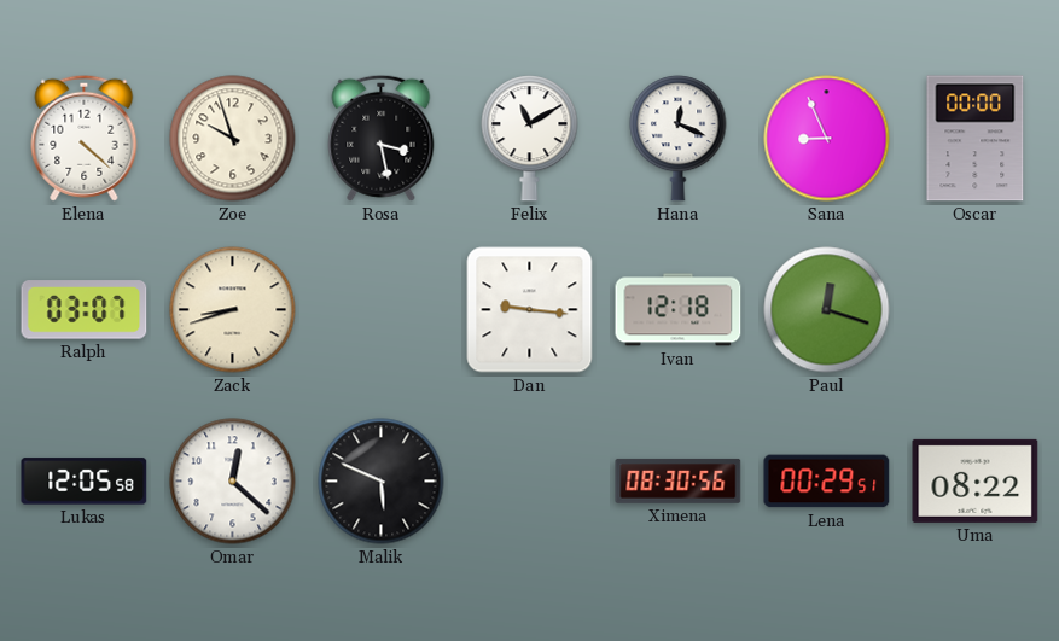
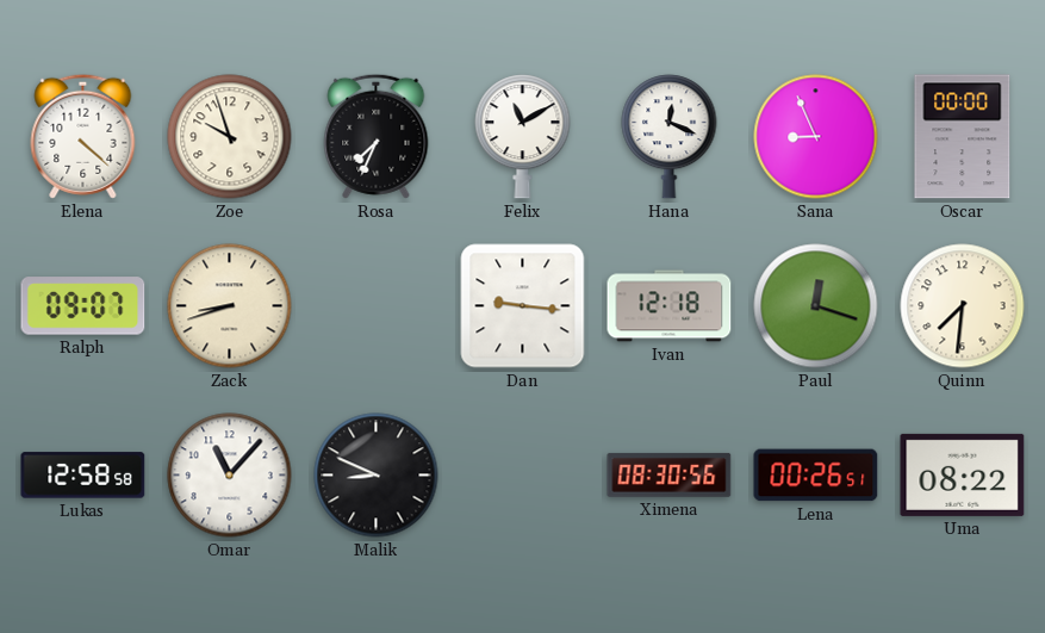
Rosa: 3:28 -> 7:34 (377, 136)
Ralph: 03:07 -> 09:07 (83, 306)
Quinn: none -> 7:31 (963, 306)
Lukas: 12:05 -> 12:58 (83, 476)
Omar: 12:22 -> 11:07 (230, 476)
Malik: 5:49 -> 8:49 (377, 476)
Lena: 00:29 -> 00:26 (816, 476)
